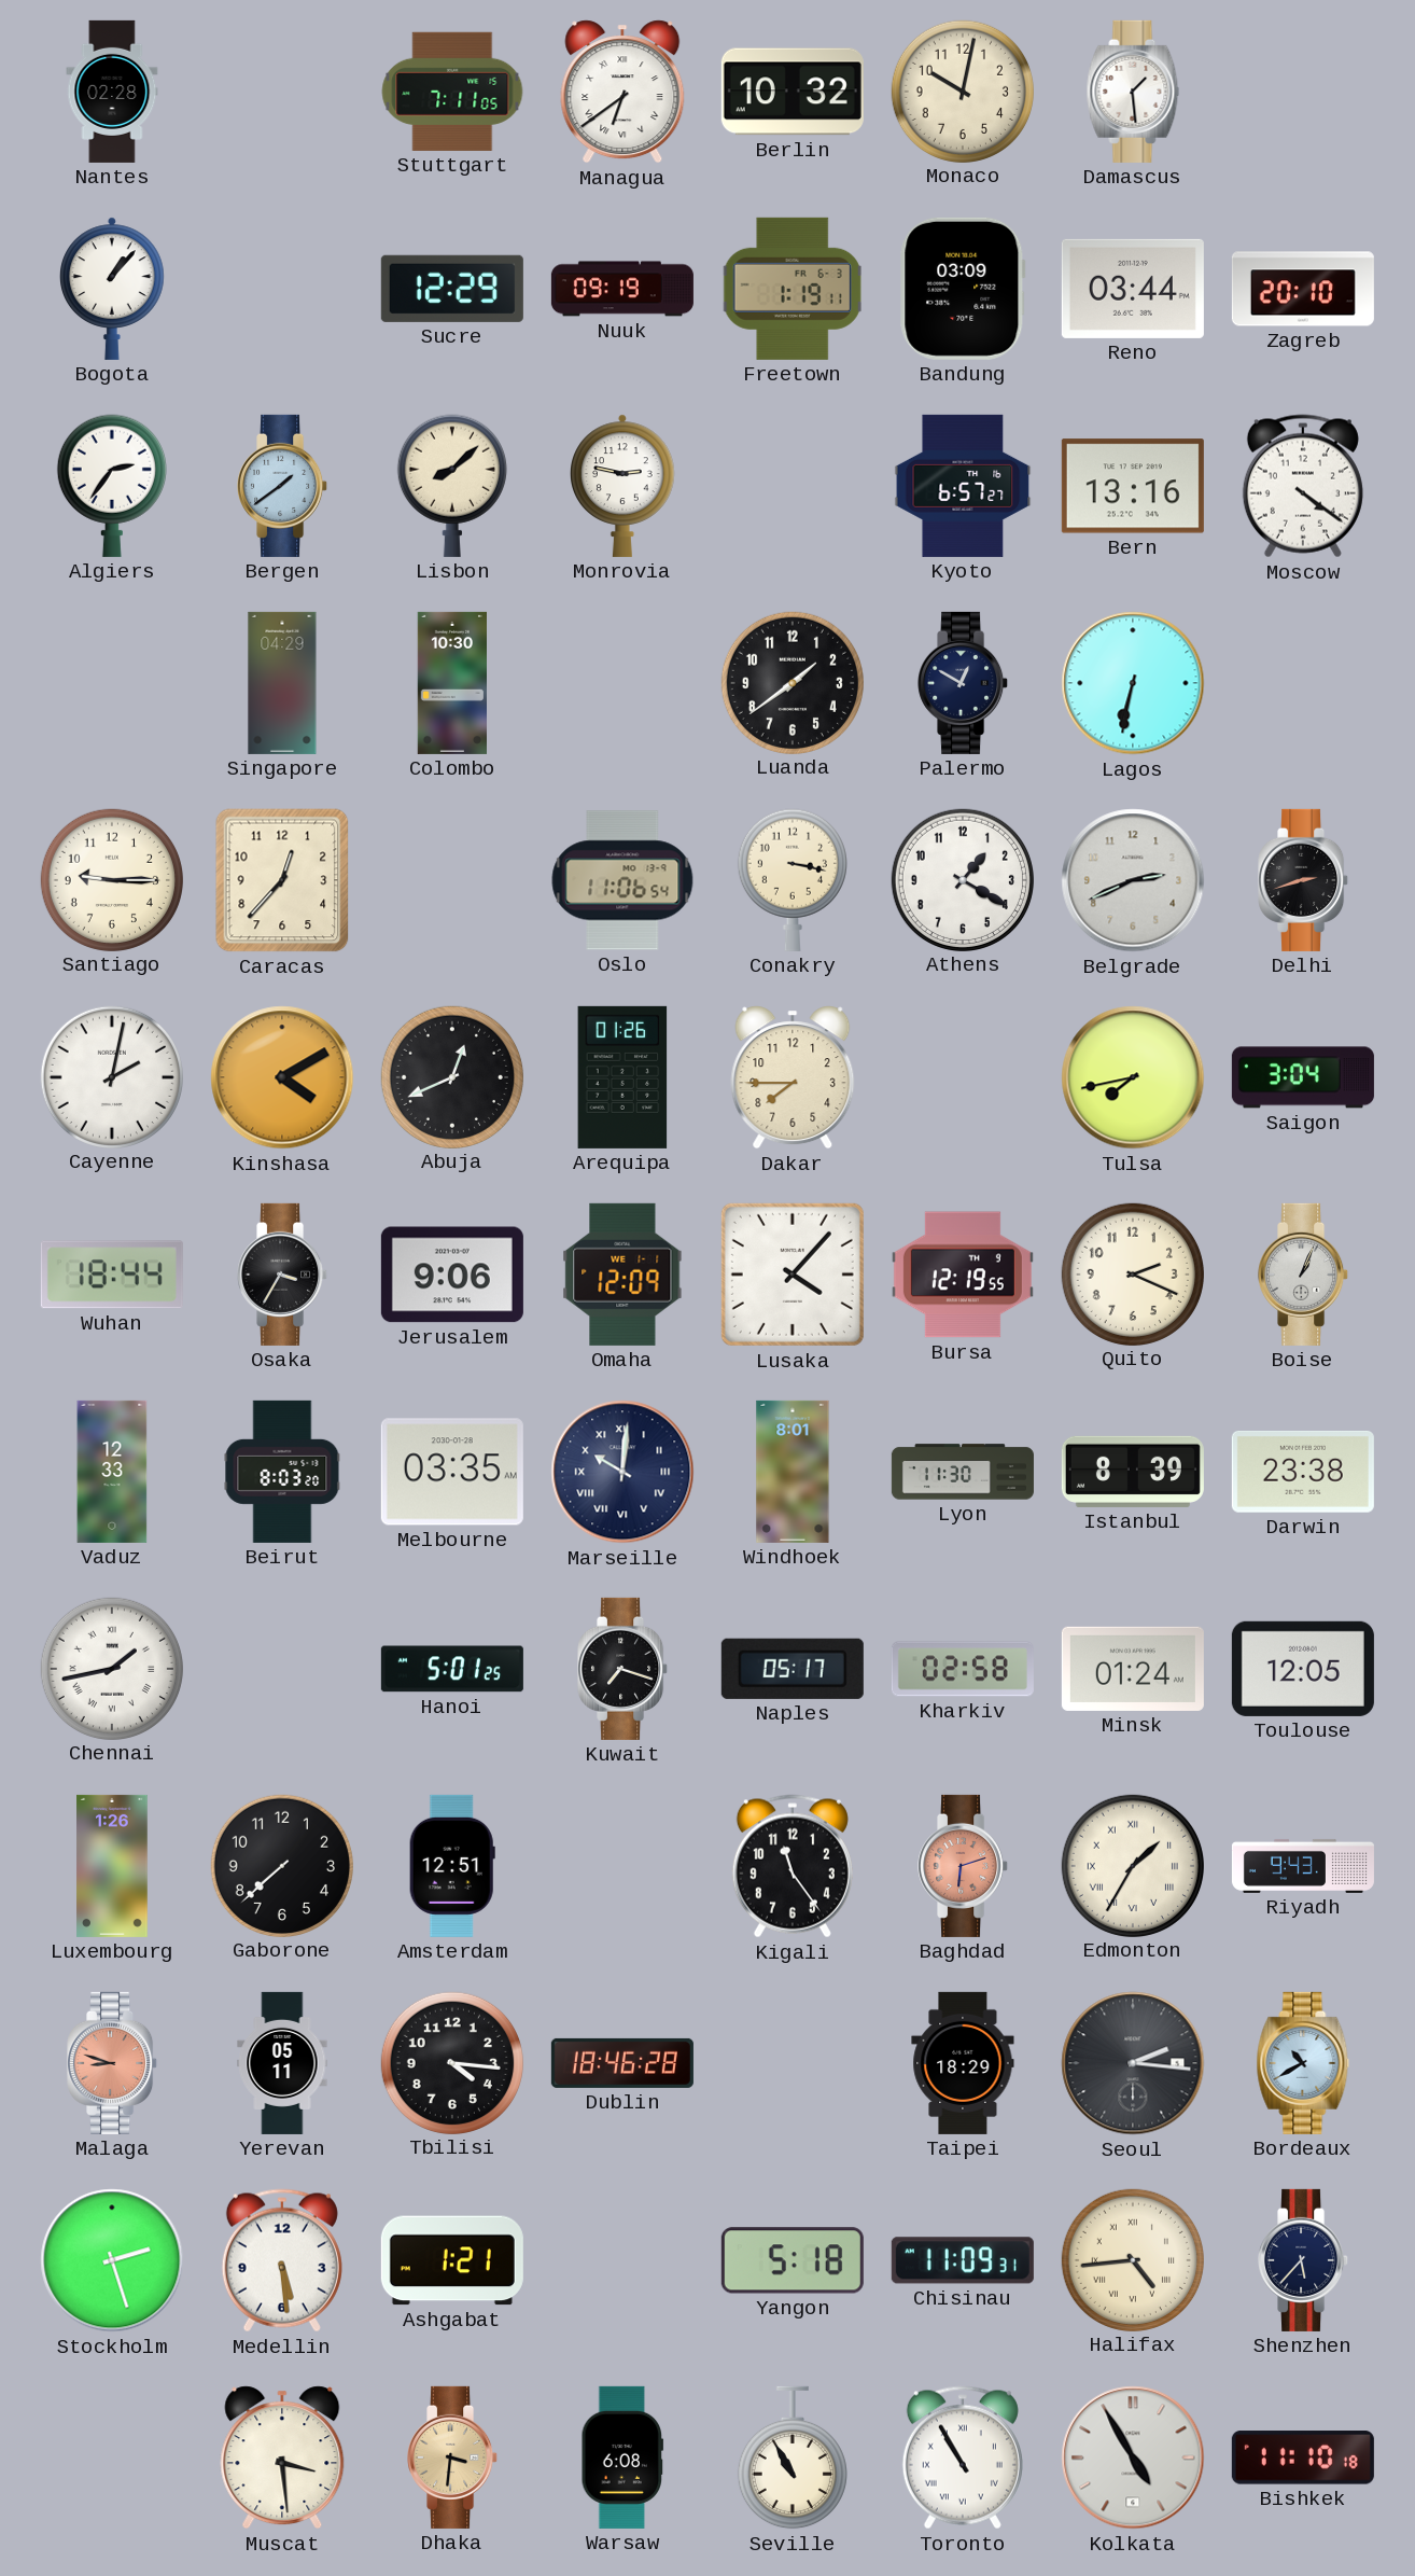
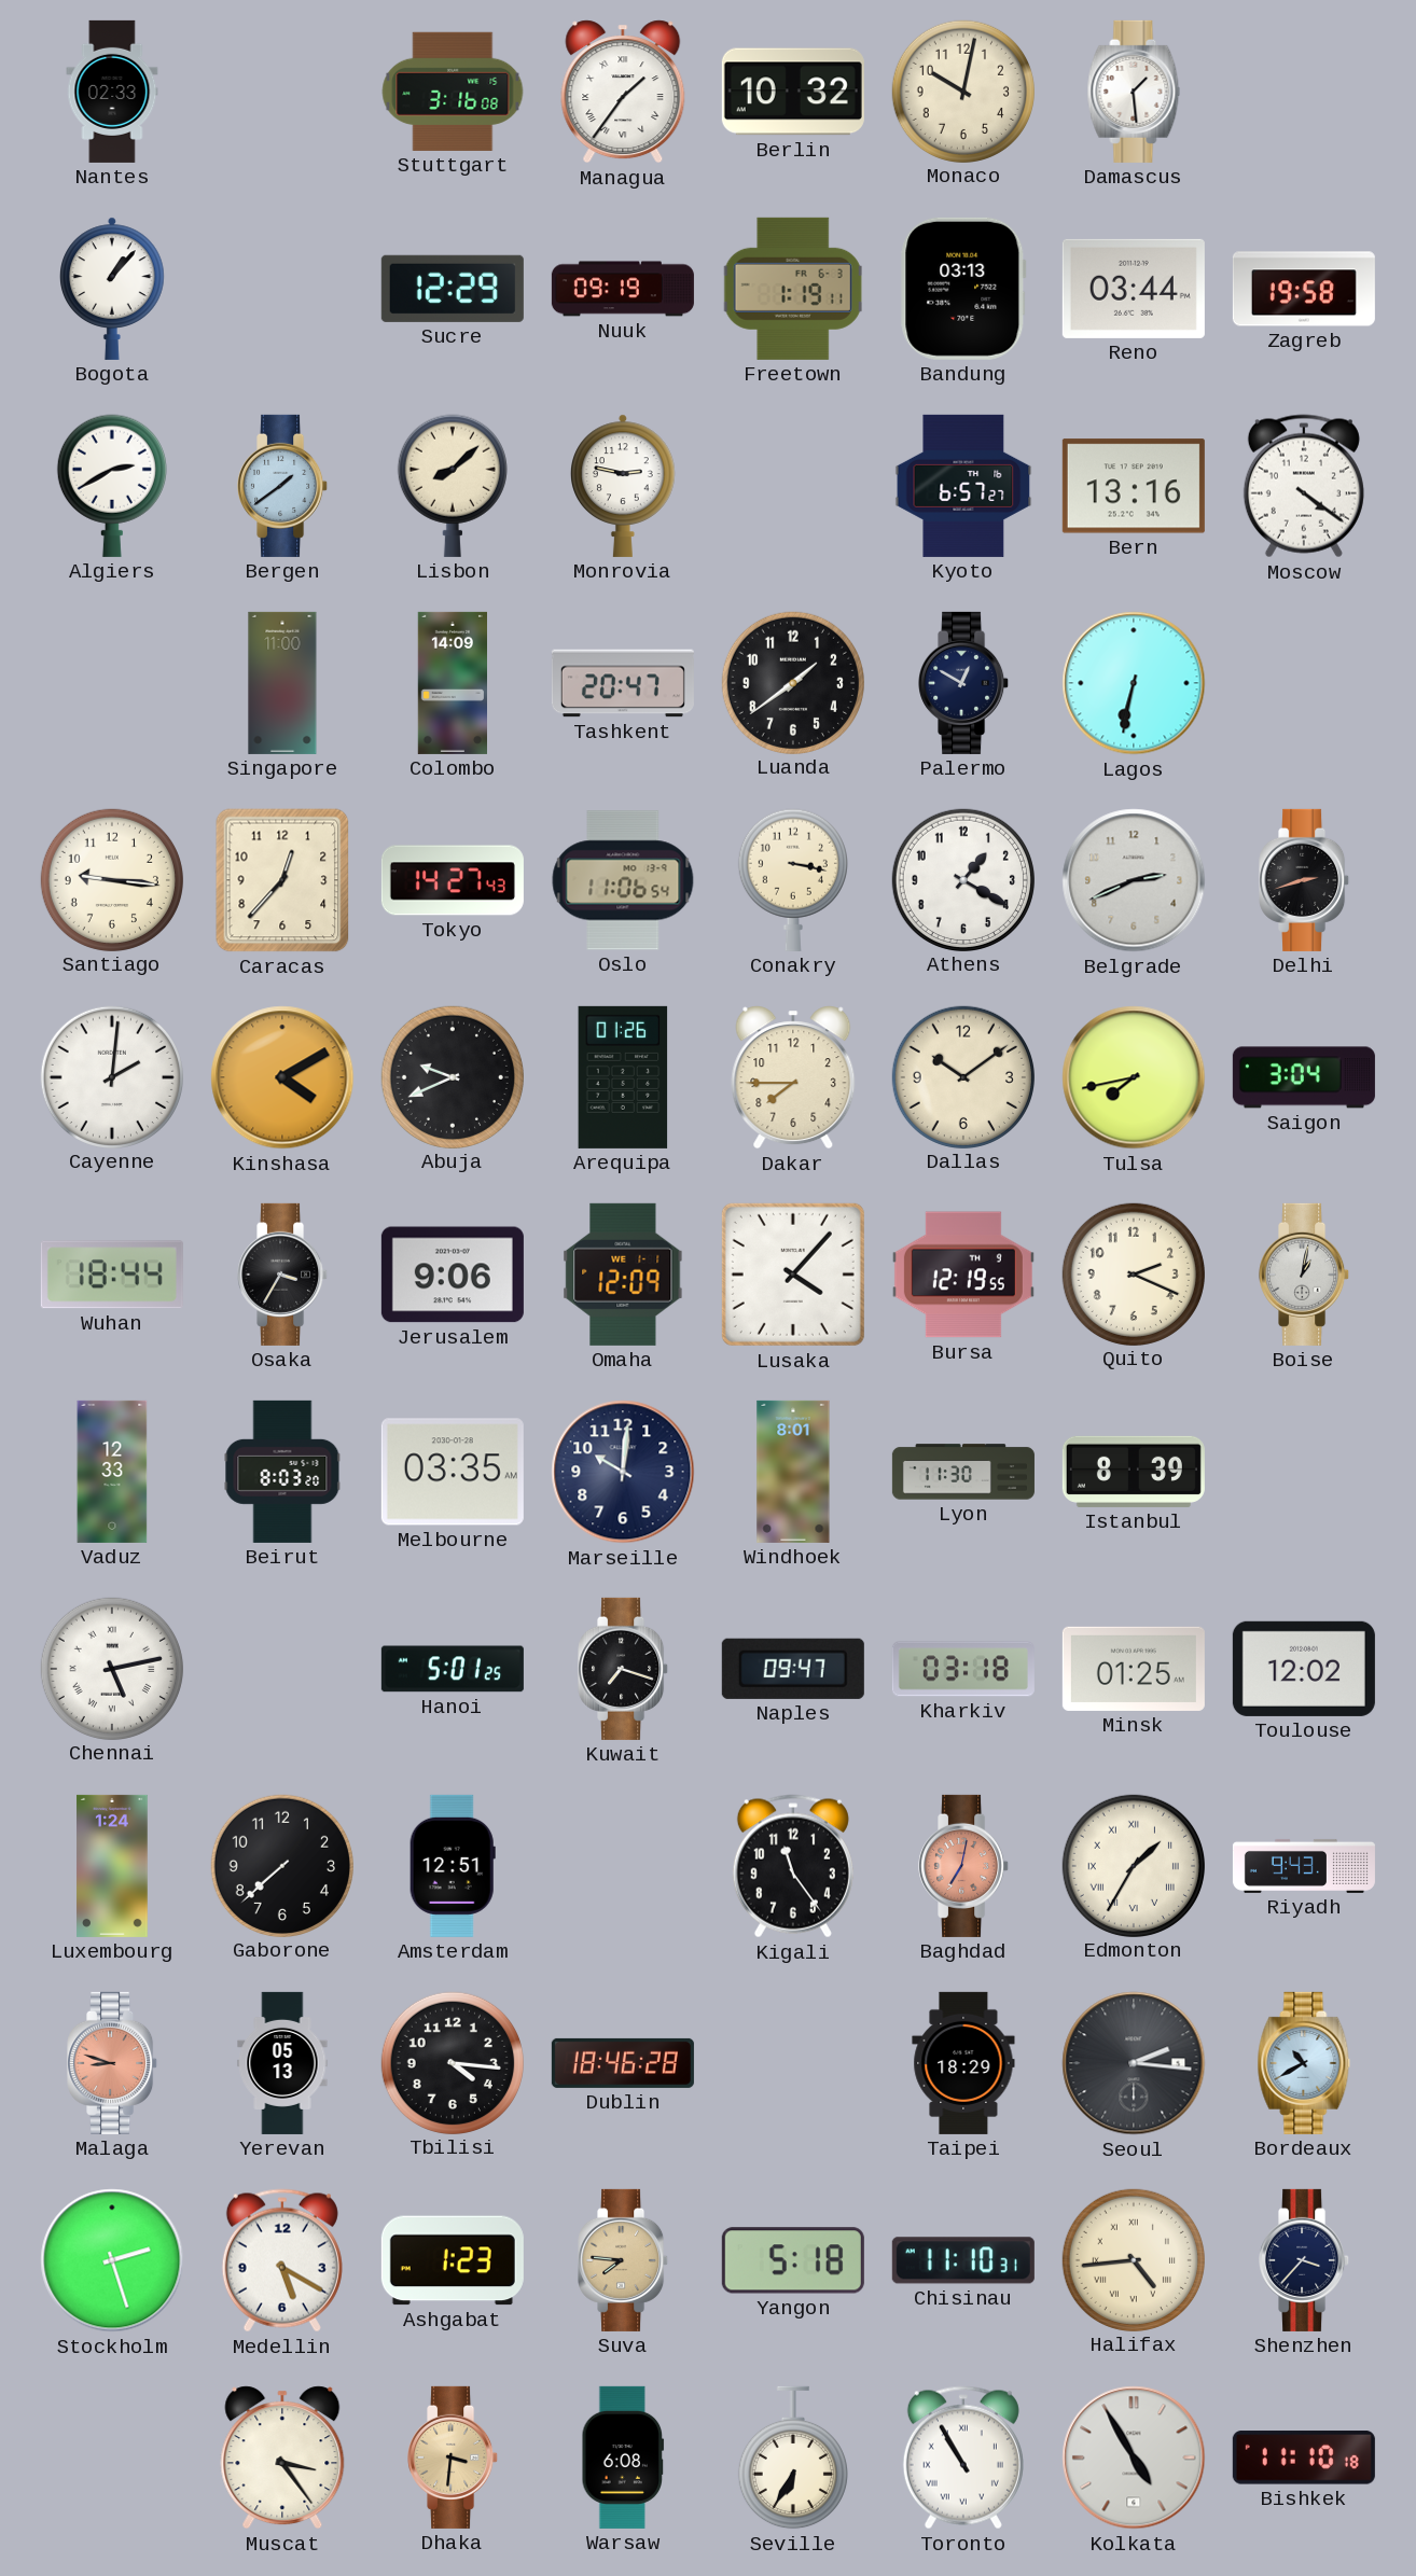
Nantes: 02:28 -> 02:33 (112, 92)
Stuttgart: 7:11 -> 3:16 (453, 92)
Managua: 6:39 -> 1:36 (623, 92)
Bandung: 03:09 -> 03:13 (963, 289)
Zagreb: 20:10 -> 19:58 (1304, 289)
Algiers: 2:36 -> 2:40 (112, 486)
Singapore: 04:29 -> 11:00 (282, 683)
Colombo: 10:30 -> 14:09 (452, 683)
Tashkent: none -> 20:47 (623, 683)
Santiago: 9:15 -> 9:16 (111, 879)
Tokyo: none -> 14:27 (453, 880)
Cayenne: 2:02 -> 2:01 (111, 1076)
Abuja: 12:41 -> 9:41 (452, 1076)
Dallas: none -> 10:09 (962, 1076)
Boise: 1:04 -> 1:02 (1305, 1275)
Marseille numerals: Roman -> Arabic (623, 1472)
Darwin: 23:38 -> none (1303, 1472)
Chennai: 1:43 -> 5:13 (111, 1668)
Naples: 05:17 -> 09:47 (793, 1669)
Kharkiv: 02:58 -> 03:18 (963, 1669)
Minsk: 01:24 -> 01:25 (1134, 1669)
Toulouse: 12:05 -> 12:02 (1304, 1669)
Luxembourg: 1:26 -> 1:24 (112, 1866)
Baghdad: 6:12 -> 7:02 (964, 1866)
Yerevan: 05:11 -> 05:13 (282, 2063)
Medellin: 5:29 -> 5:20 (282, 2260)
Ashgabat: 1:21 -> 1:23 (453, 2260)
Suva: none -> 7:46 (624, 2260)
Chisinau: 11:09 -> 11:10 (963, 2260)
Shenzhen: 5:37 -> 3:37 (1305, 2260)
Muscat: 3:29 -> 3:24 (282, 2457)
Seville: 10:55 -> 6:35 (793, 2457)
